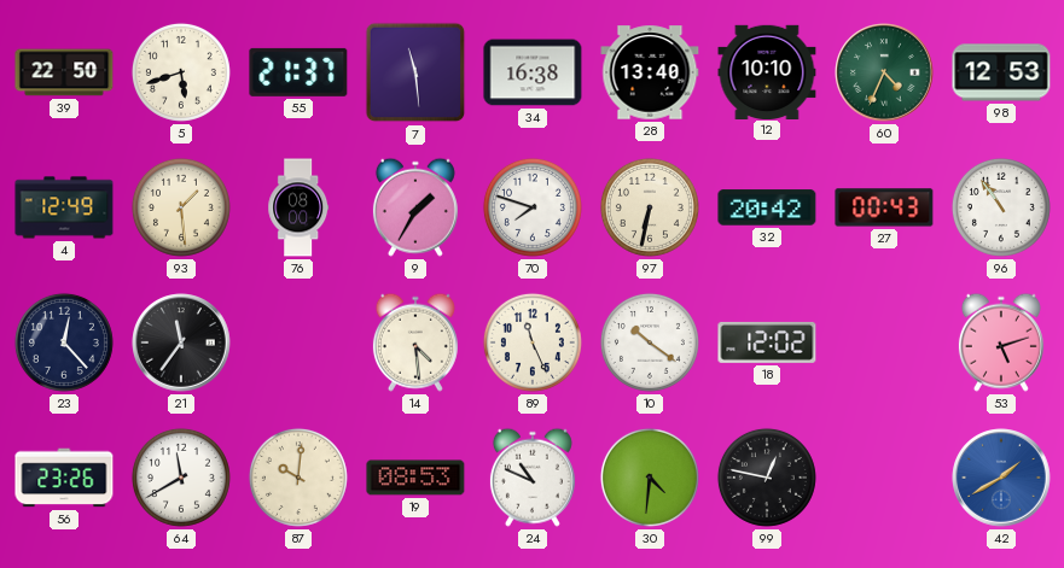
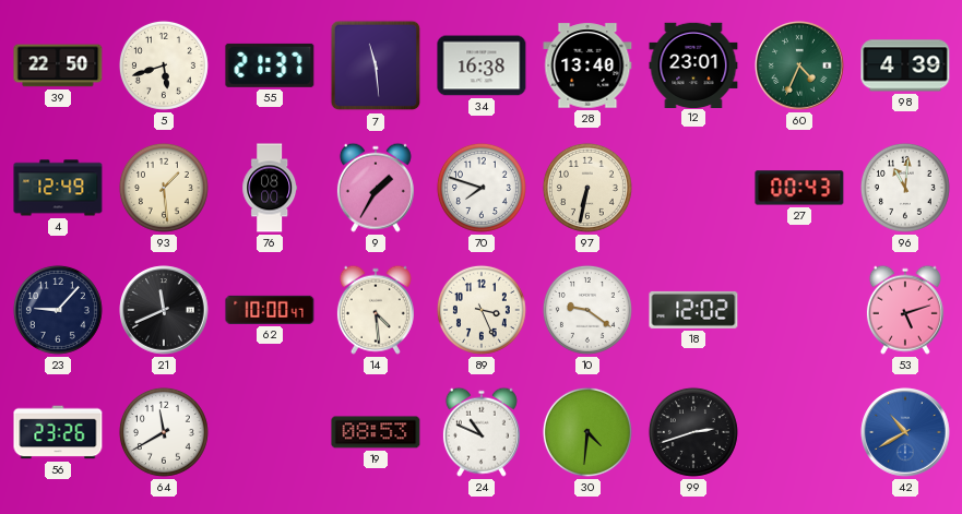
12: 10:10 -> 23:01 (693, 64)
98: 12:53 -> 4:39 (905, 65)
32: 20:42 -> none (767, 207)
96: 10:54 -> 11:01 (905, 188)
23: 12:23 -> 9:07 (58, 310)
21: 11:36 -> 11:41 (164, 310)
62: none -> 10:00 (270, 310)
89: 11:26 -> 3:26 (482, 310)
10: 10:21 -> 9:21 (587, 310)
87: 10:01 -> none (298, 478)
99: 12:47 -> 2:42 (693, 432)
42: 1:40 -> 10:40 (905, 432)
